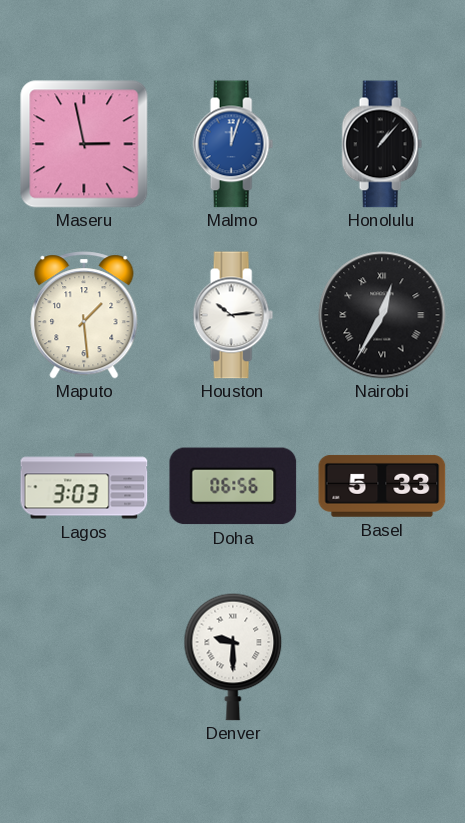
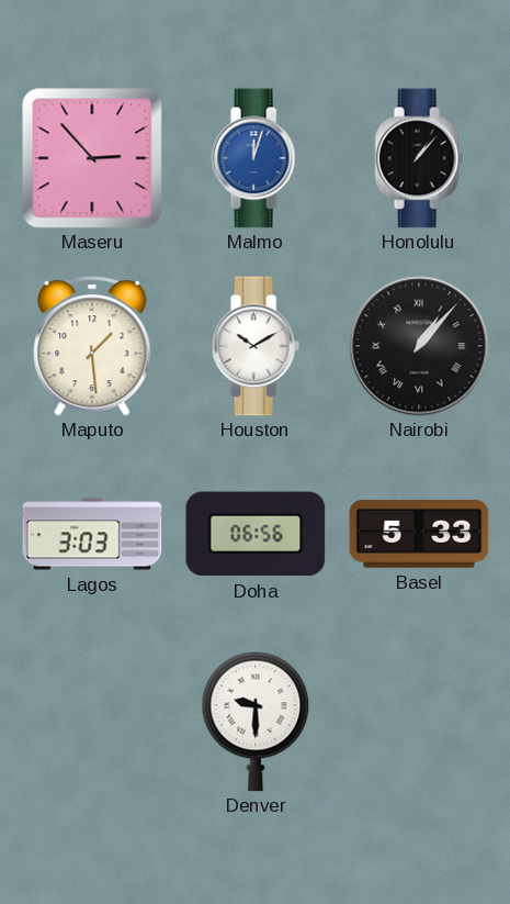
Maseru: 2:58 -> 2:53 (92, 158)
Houston: 10:14 -> 10:10 (256, 346)
Nairobi: 12:35 -> 1:07 (419, 346)
